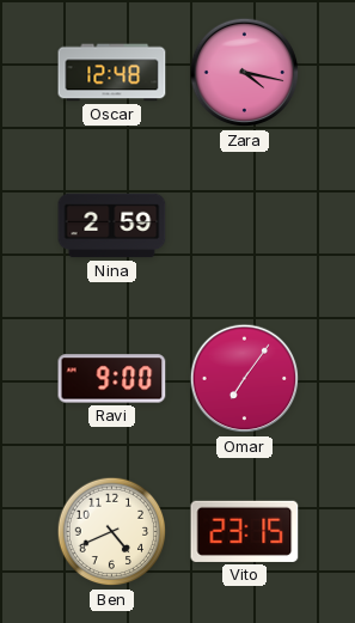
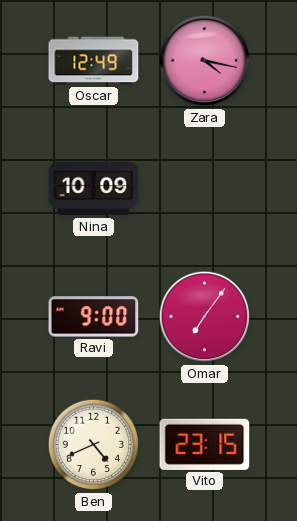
Oscar: 12:48 -> 12:49 (94, 61)
Nina: 2:59 -> 10:09 (94, 189)
